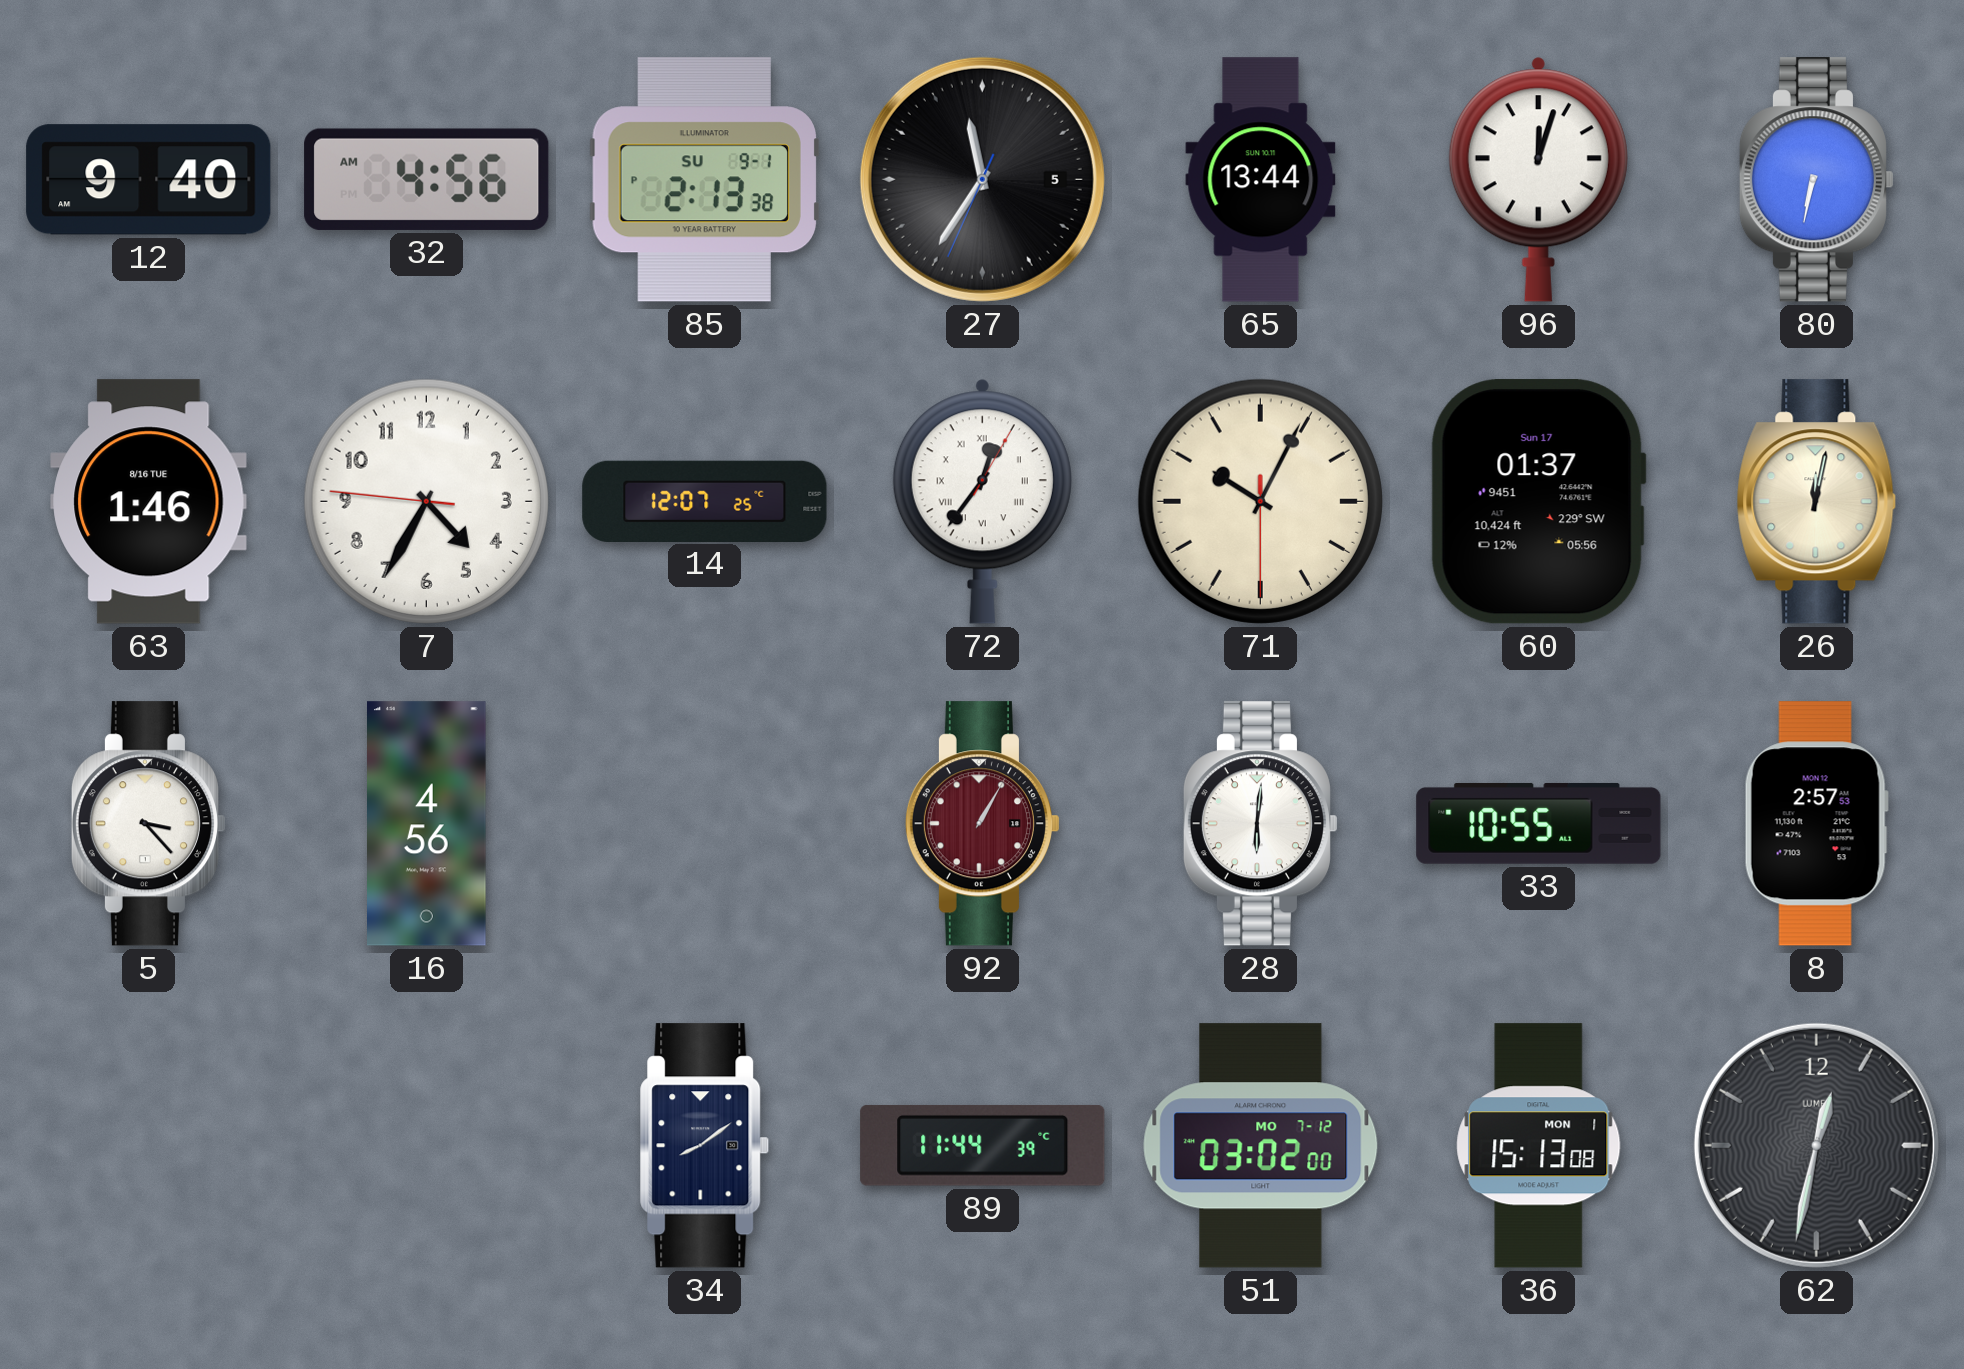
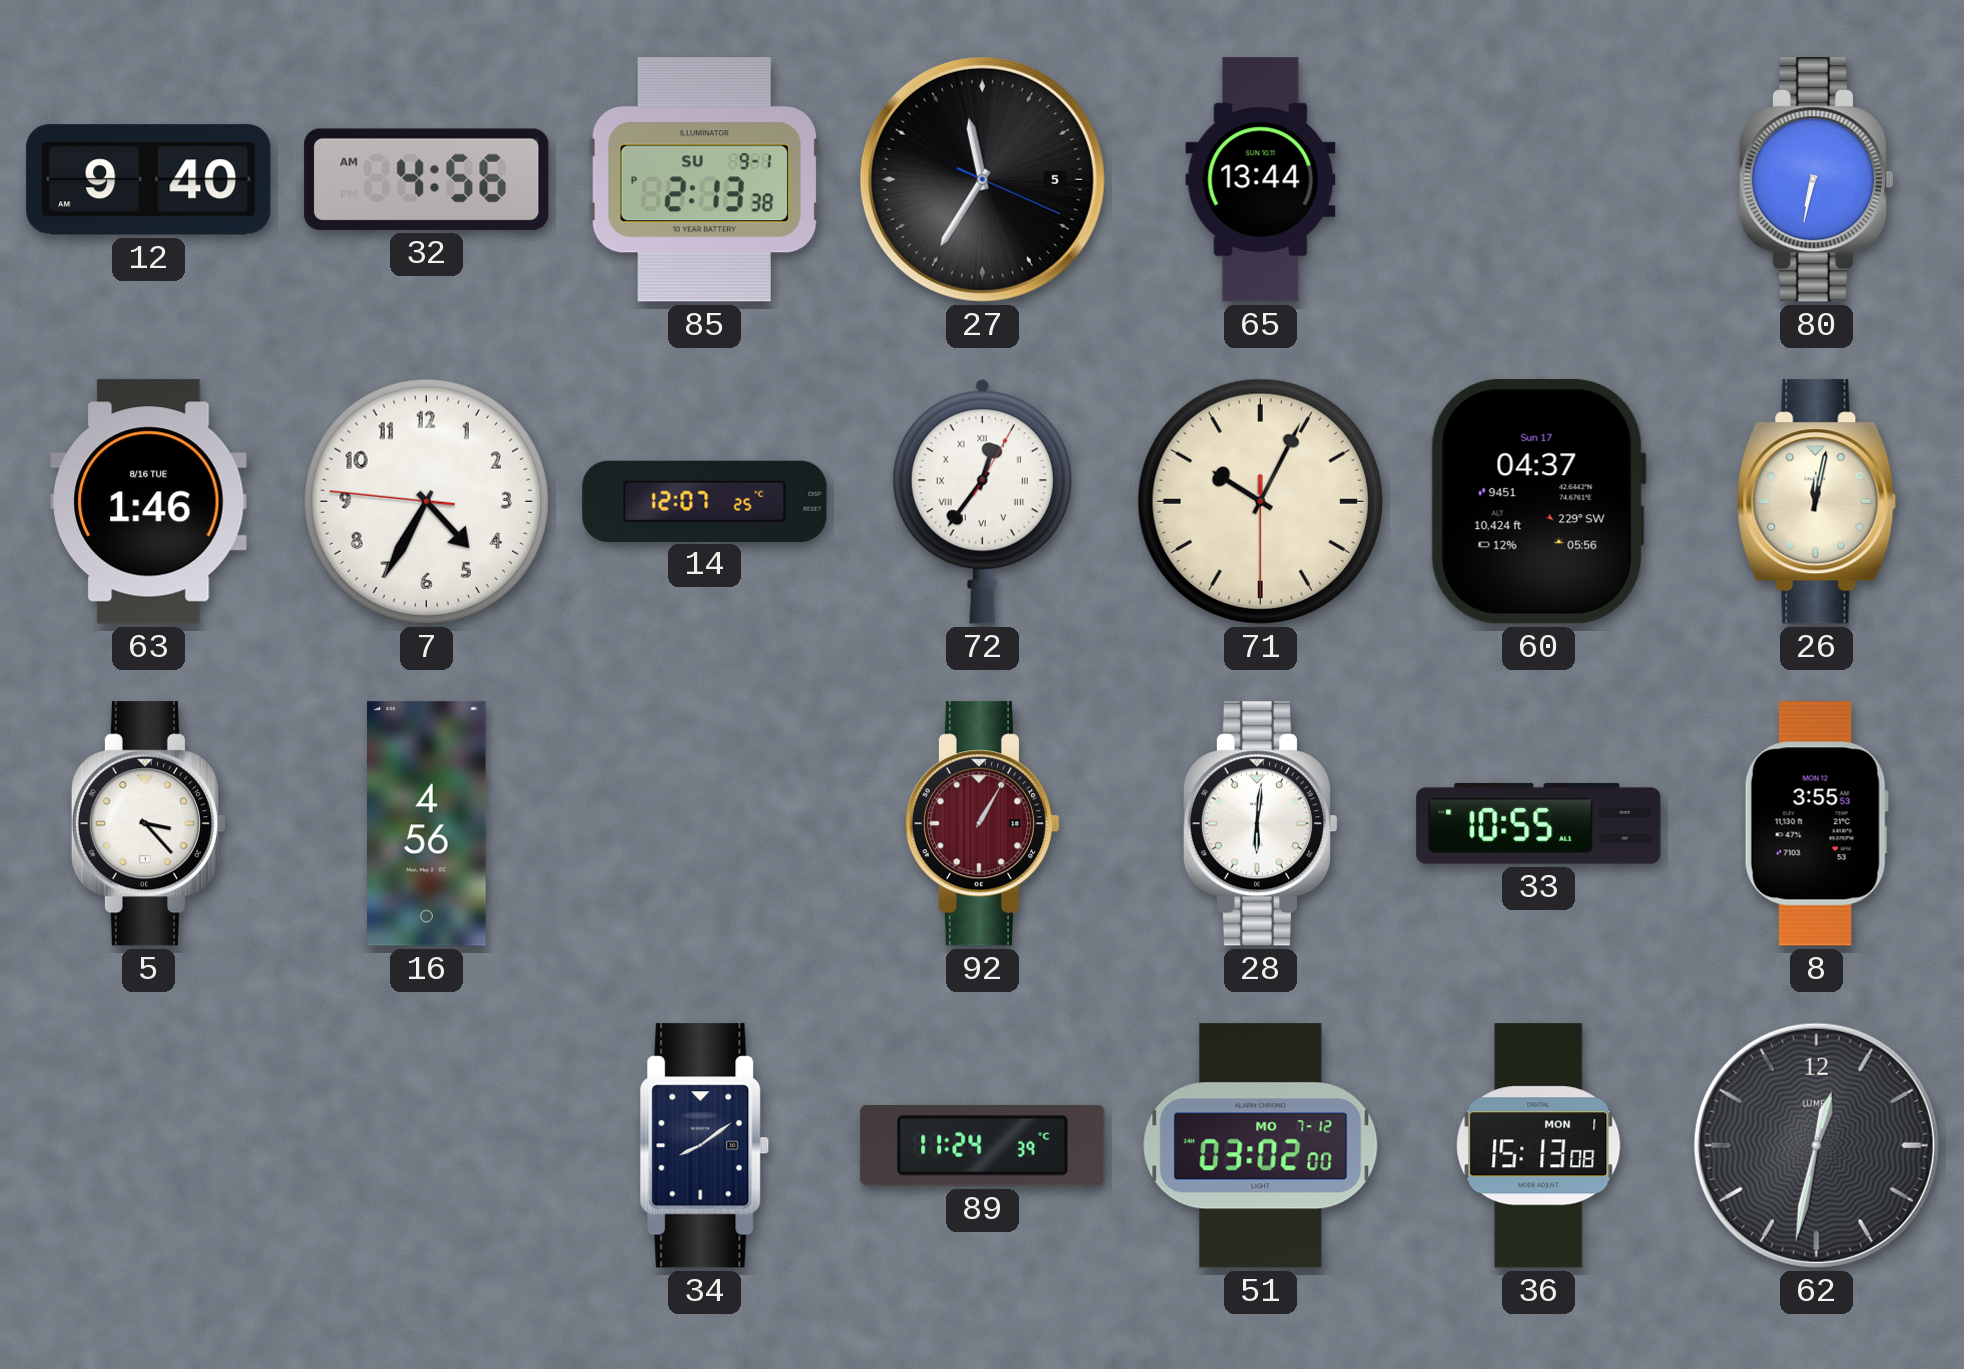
27: 11:35:34 -> 11:35:19 (982, 179)
96: 12:03 -> none (1538, 179)
60: 01:37 -> 04:37 (1538, 502)
8: 2:57 -> 3:55 (1816, 824)
89: 11:44 -> 11:24 (983, 1145)
